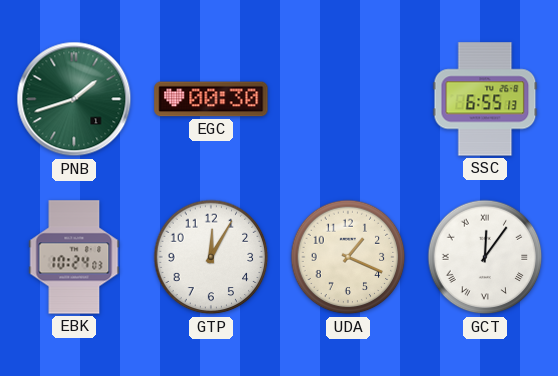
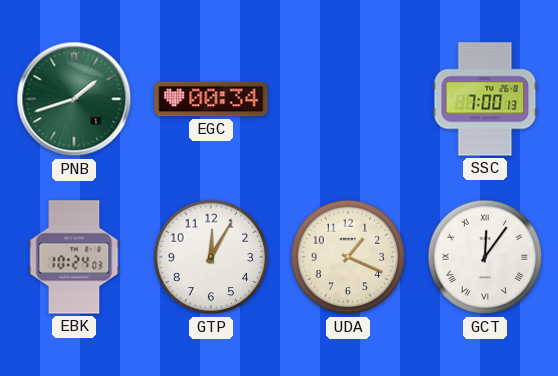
EGC: 00:30 -> 00:34 (211, 99)
SSC: 6:55 -> 7:00 (485, 99)
